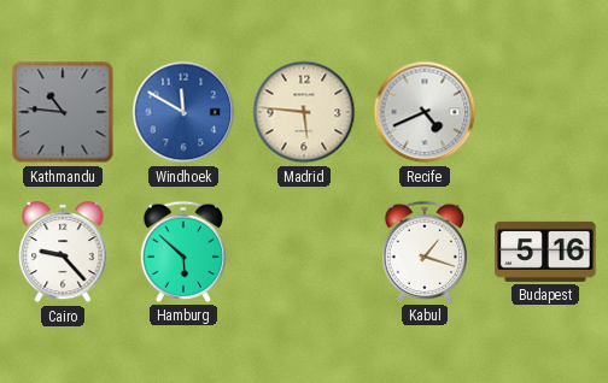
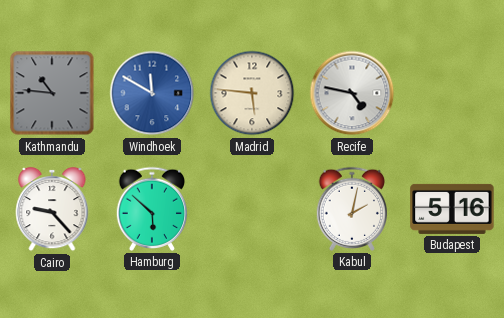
Recife: 4:41 -> 4:47 (352, 93)
Kabul: 1:18 -> 2:02 (352, 209)
